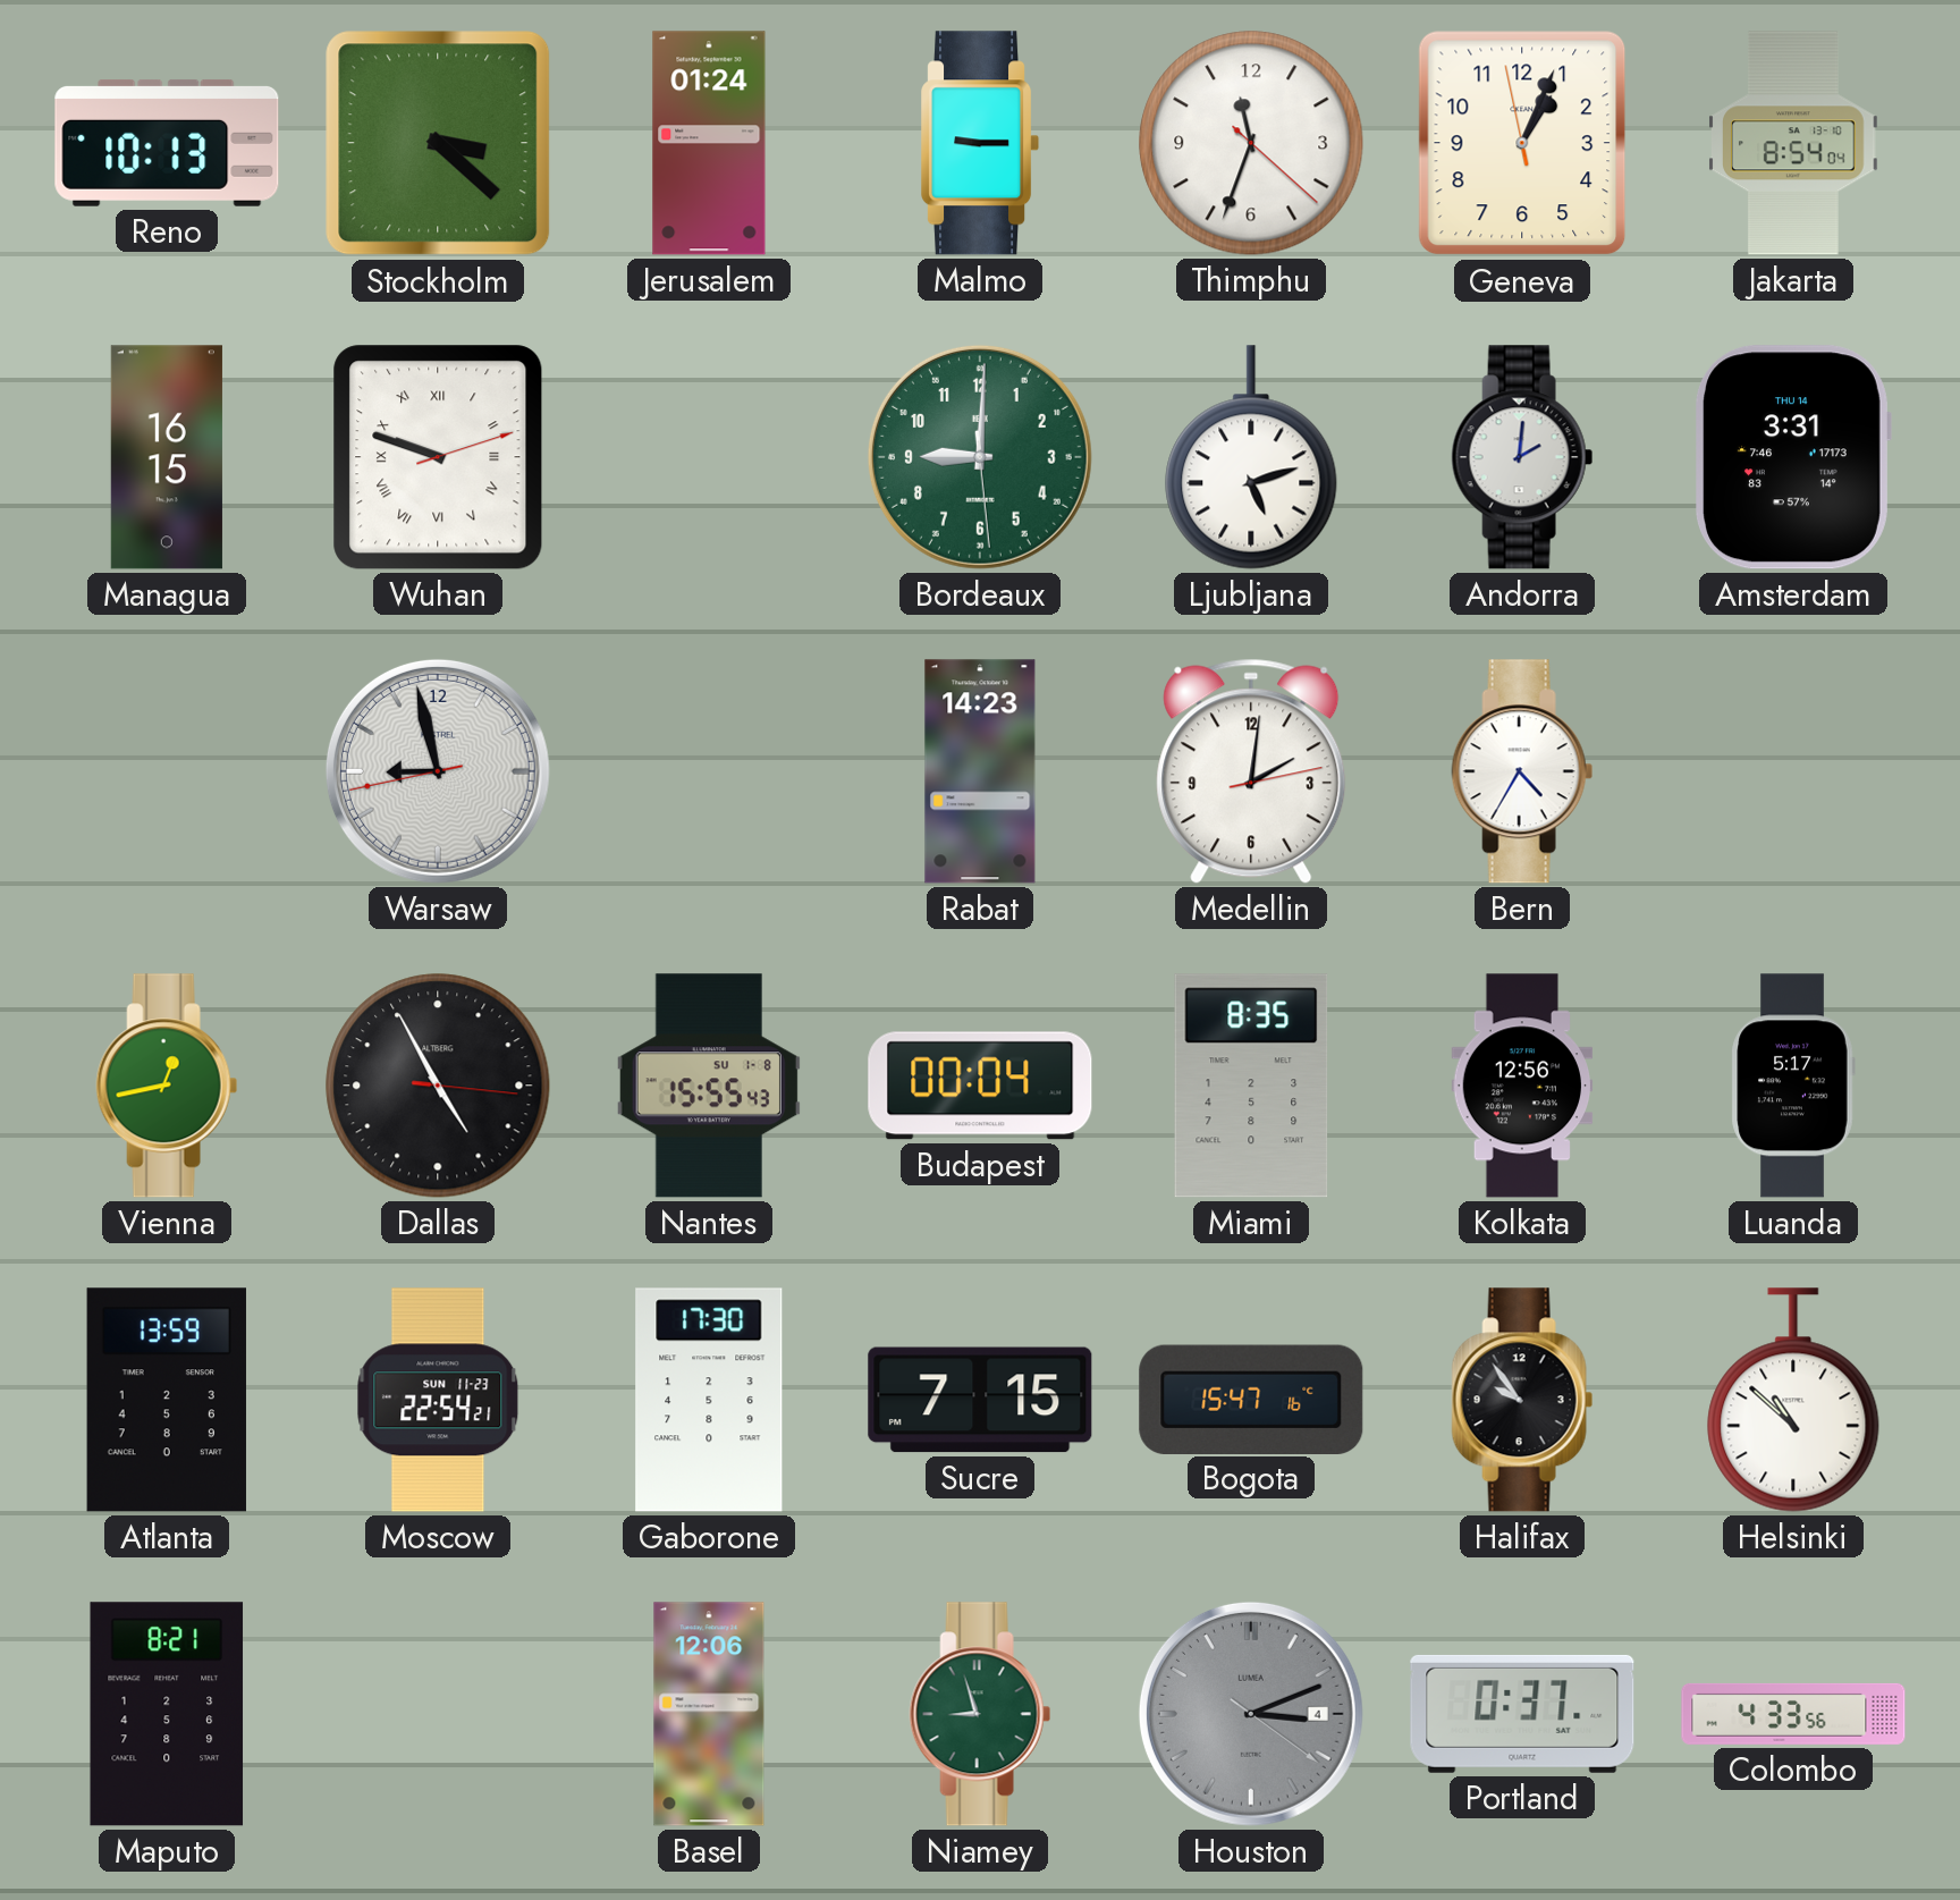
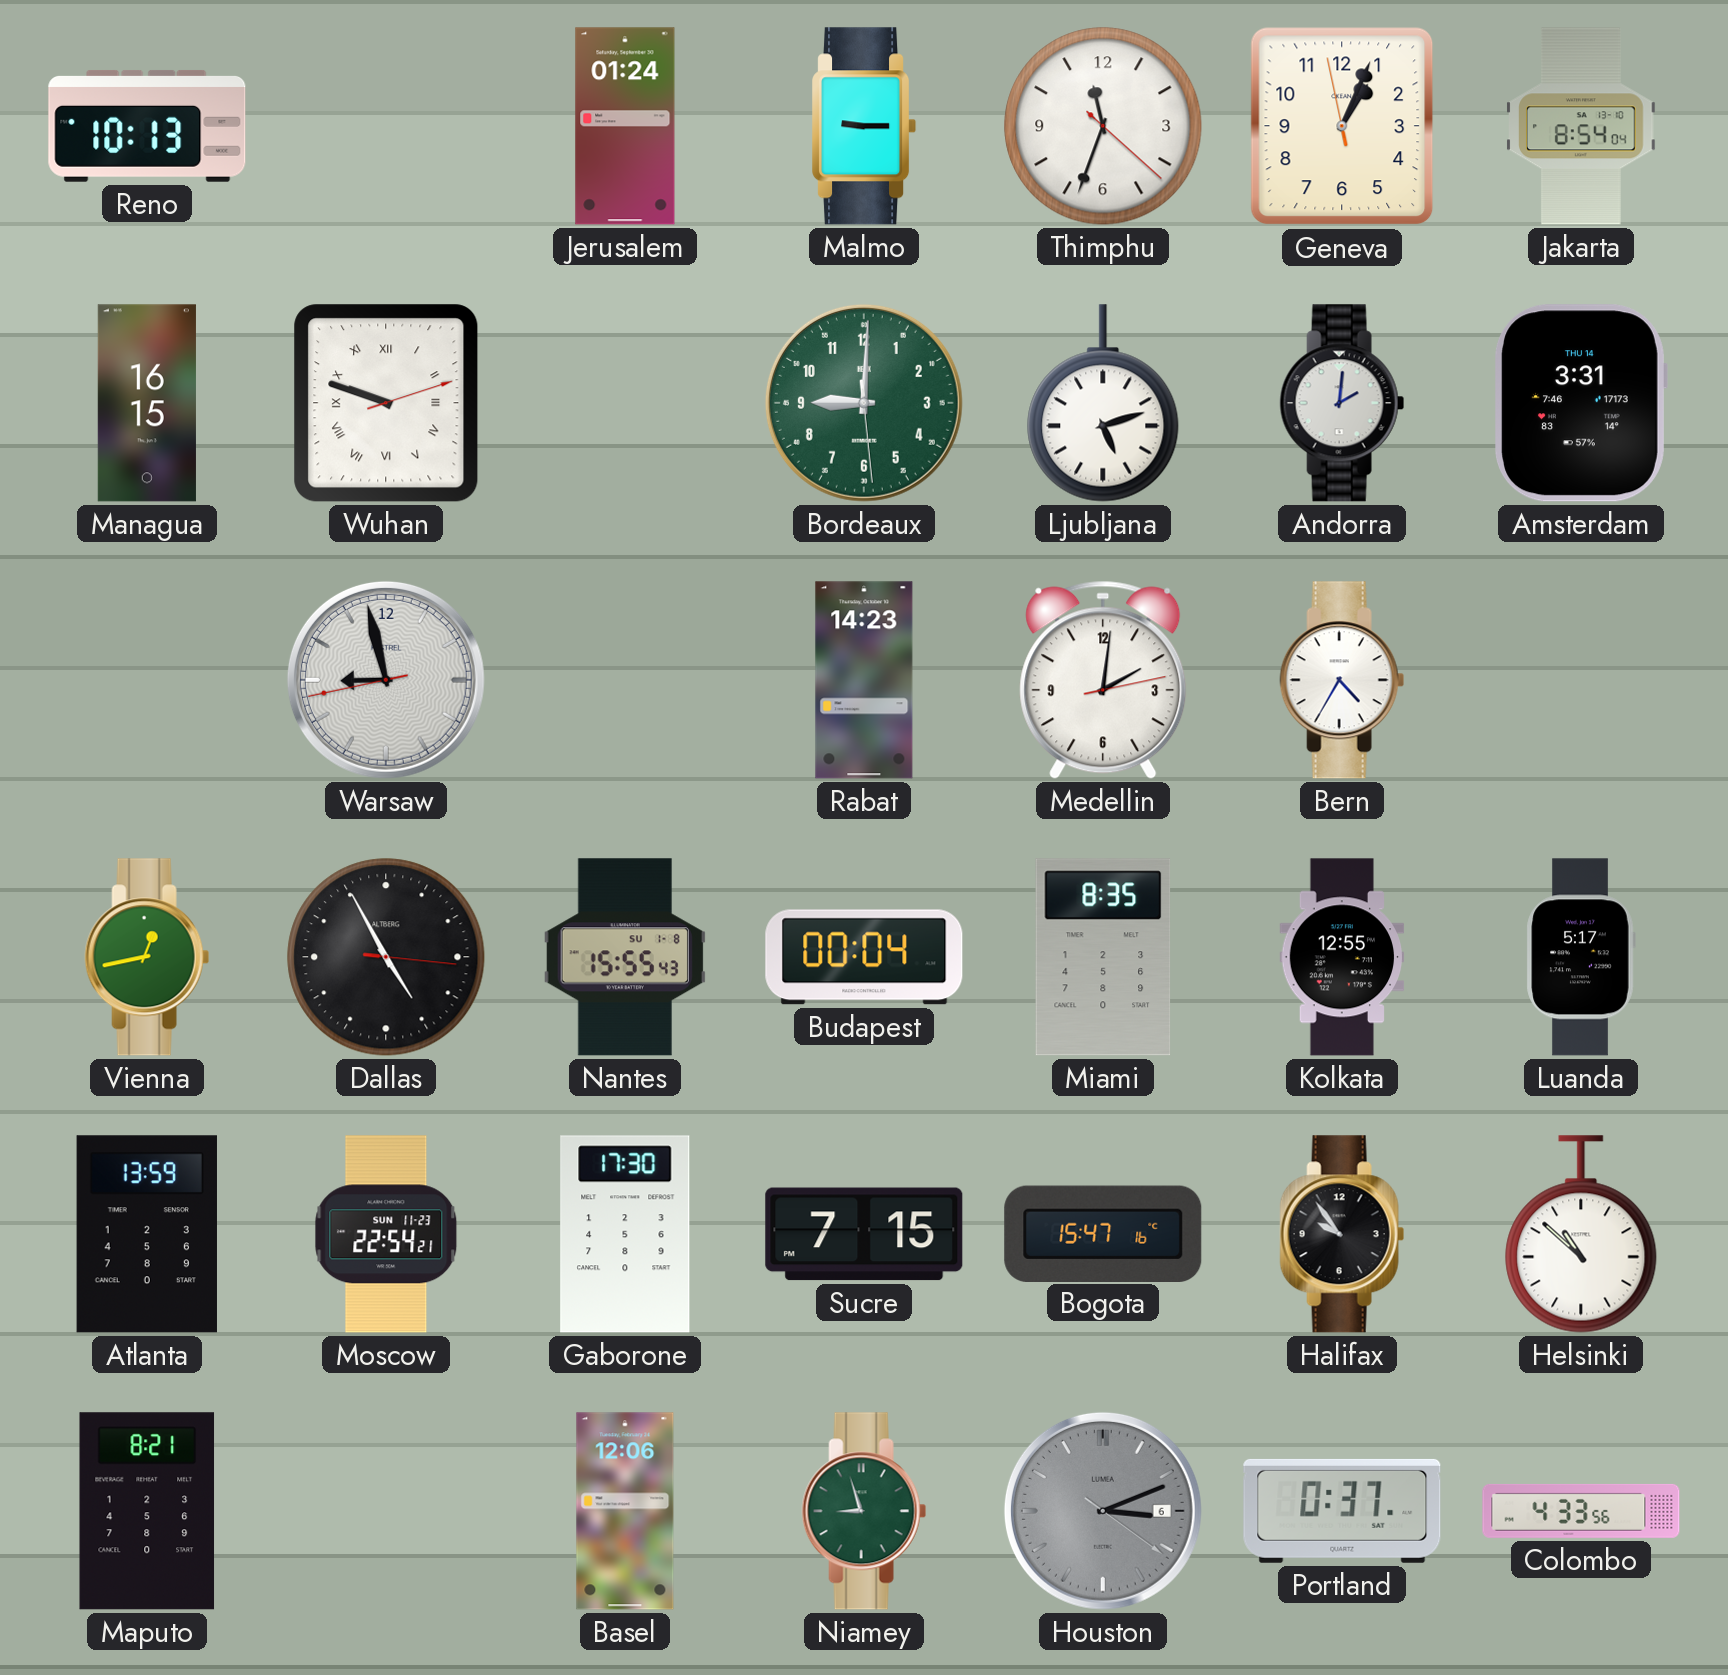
Stockholm: 3:22 -> none (438, 143)
Kolkata: 12:56 -> 12:55 (1342, 957)
Houston date: 4 -> 6 (1103, 1511)
